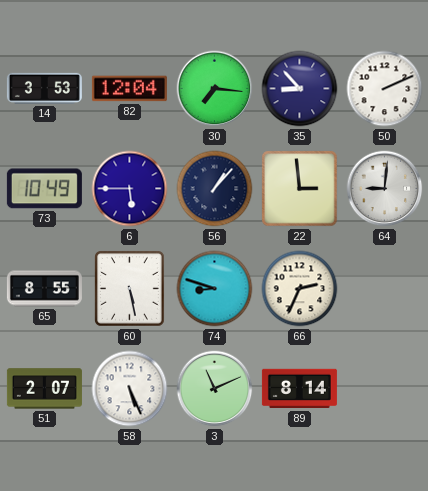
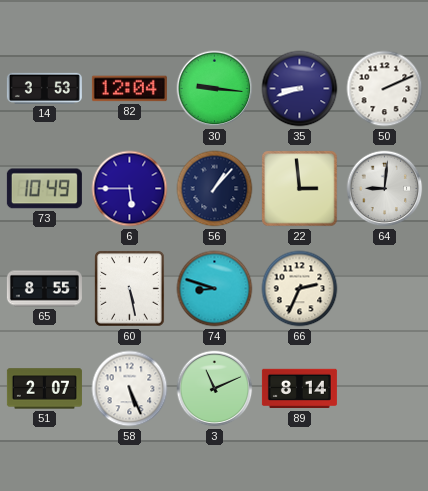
30: 7:16 -> 9:16 (215, 89)
35: 8:53 -> 8:42 (300, 89)
